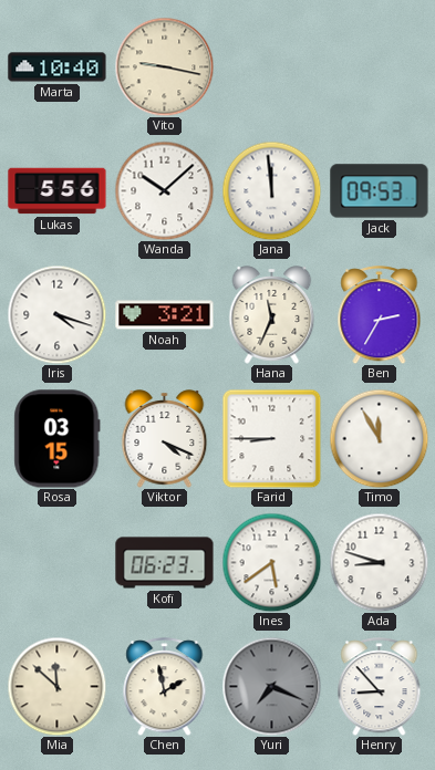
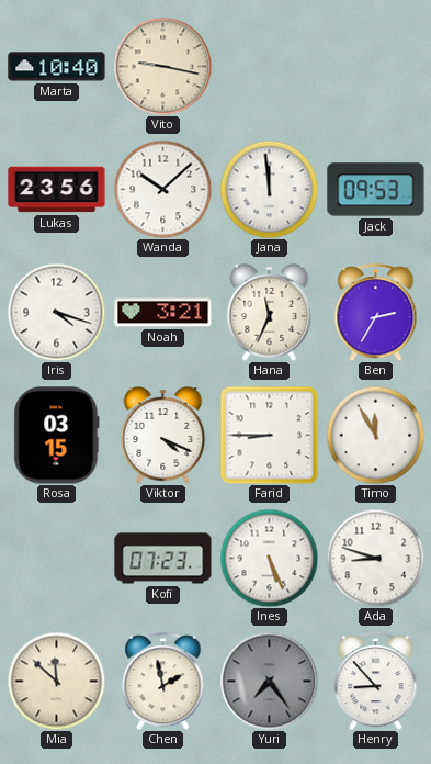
Lukas: 5:56 -> 23:56 (57, 190)
Kofi: 06:23 -> 07:23 (163, 559)
Ines: 5:39 -> 5:26 (269, 558)
Yuri: 7:19 -> 7:24 (269, 681)
